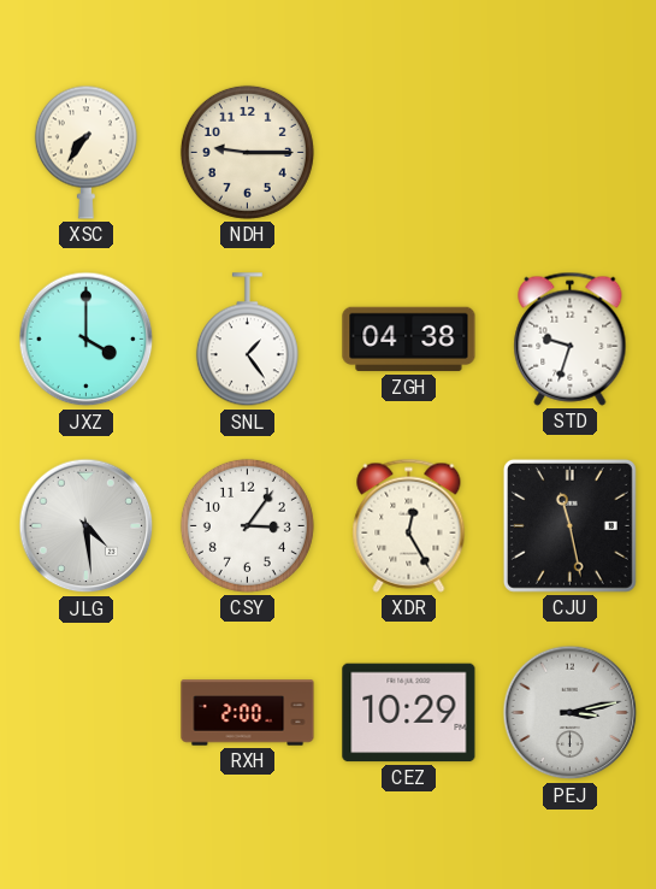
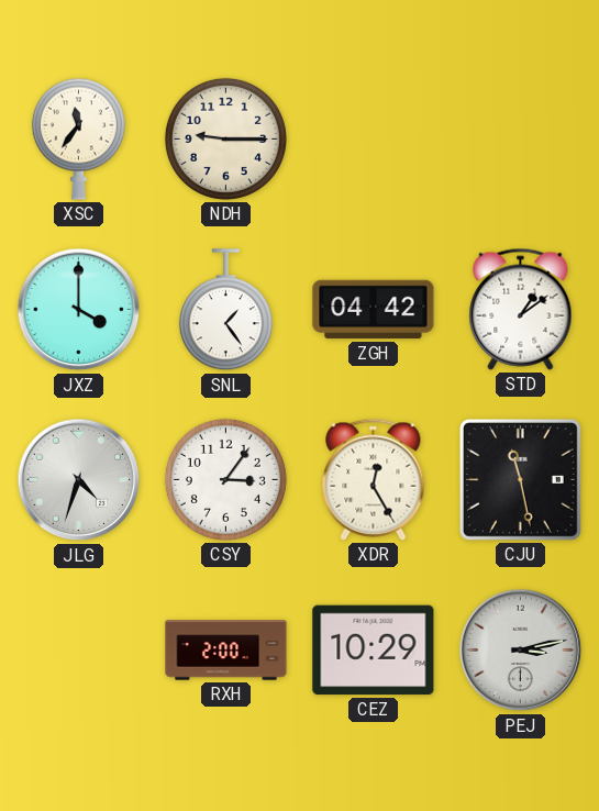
XSC: 7:36 -> 11:36 (78, 138)
ZGH: 04:38 -> 04:42 (374, 310)
STD: 9:33 -> 1:09 (521, 309)
JLG: 4:29 -> 4:33 (79, 480)
